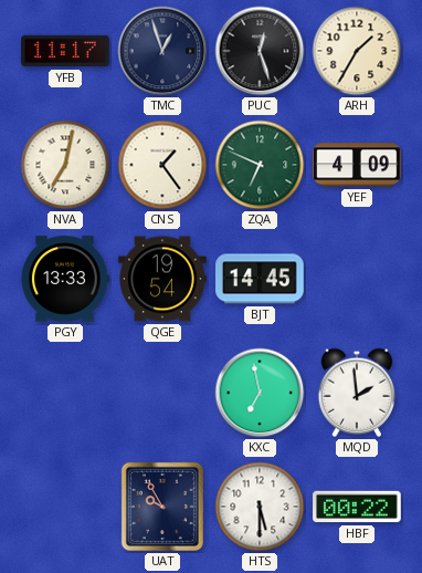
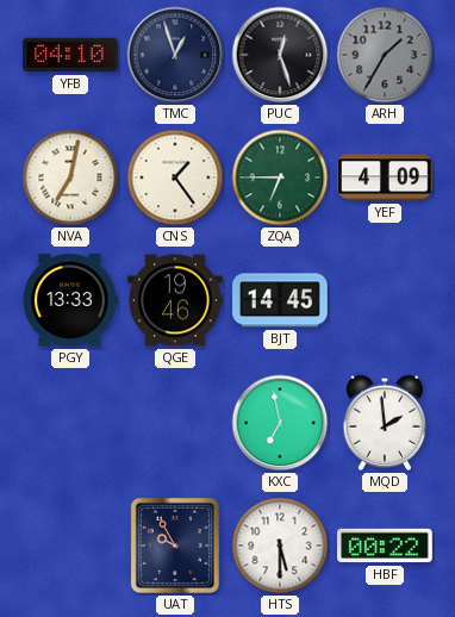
YFB: 11:17 -> 04:10 (70, 55)
ARH dial: cream -> grey (385, 55)
ZQA: 6:49 -> 6:45 (280, 177)
QGE: 19:54 -> 19:46 (175, 300)
